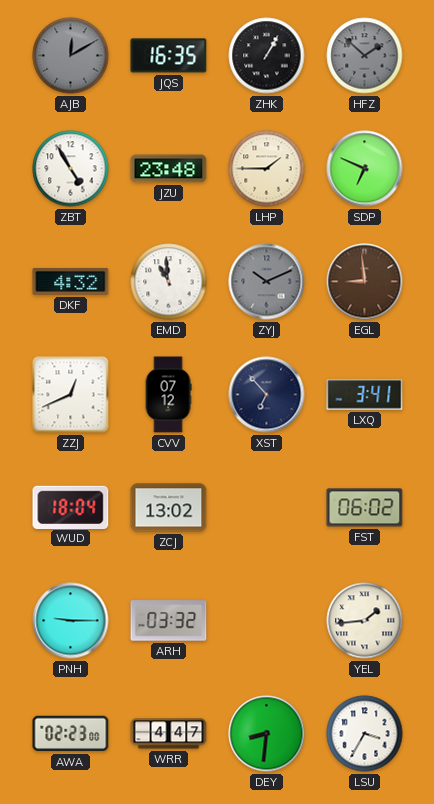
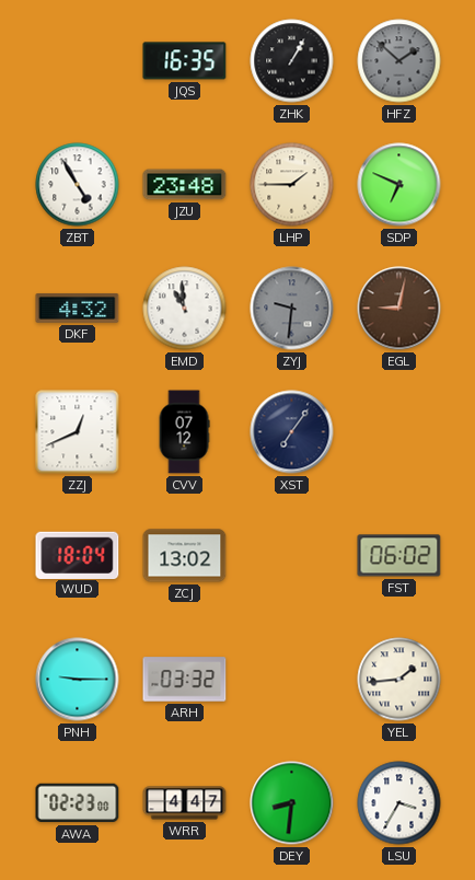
AJB: 12:10 -> none (71, 56)
ZYJ: 10:11 -> 9:31 (292, 309)
EGL: 8:59 -> 9:02 (399, 309)
XST: 6:53 -> 7:06 (292, 432)
LXQ: 3:41 -> none (365, 395)
